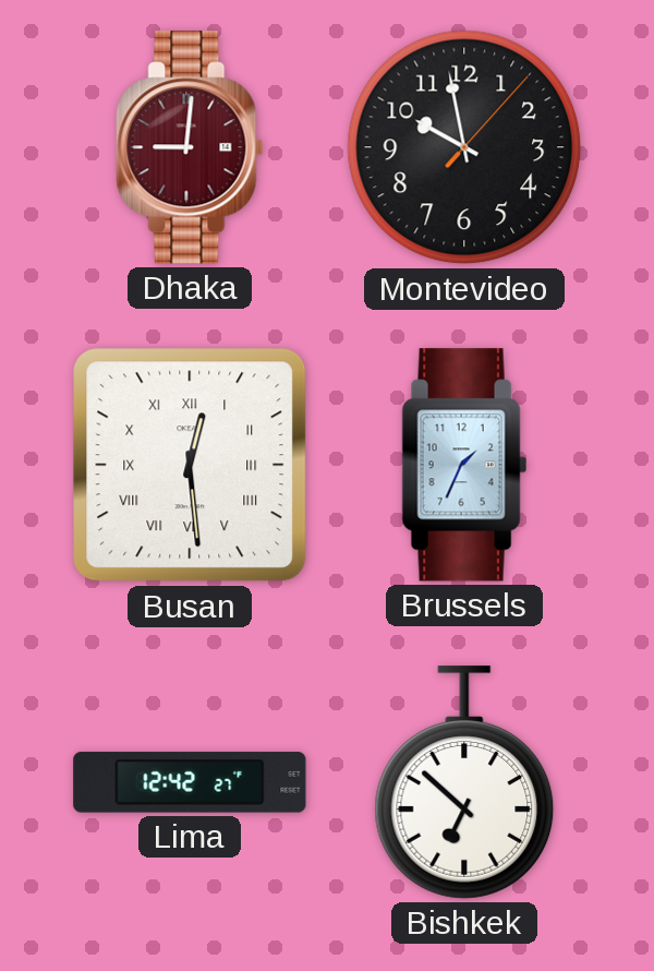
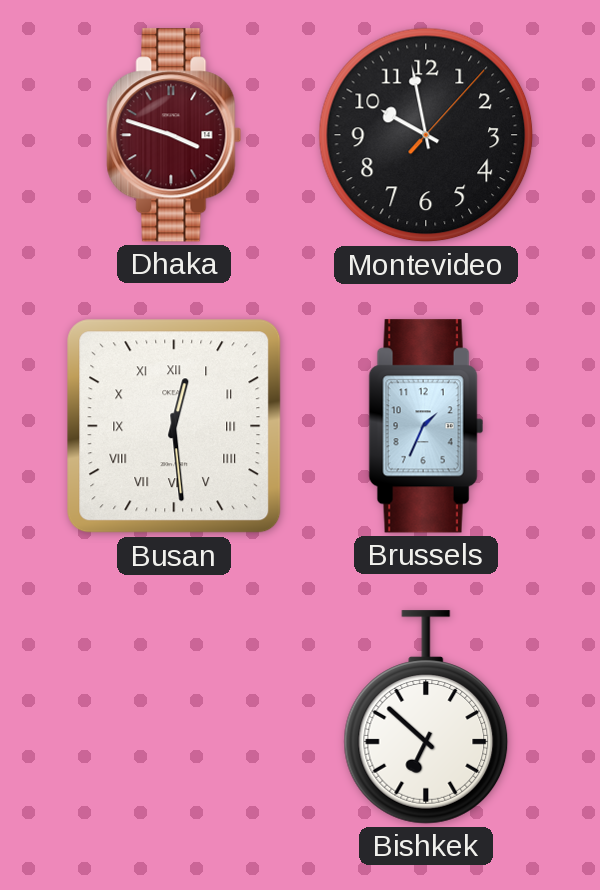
Dhaka: 9:01 -> 3:48 (174, 135)
Lima: 12:42 -> none (190, 782)
